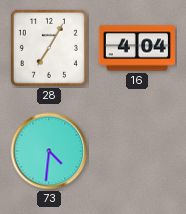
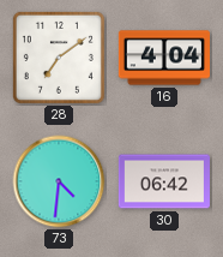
28: 7:05 -> 7:09 (59, 58)
30: none -> 06:42 (164, 181)
